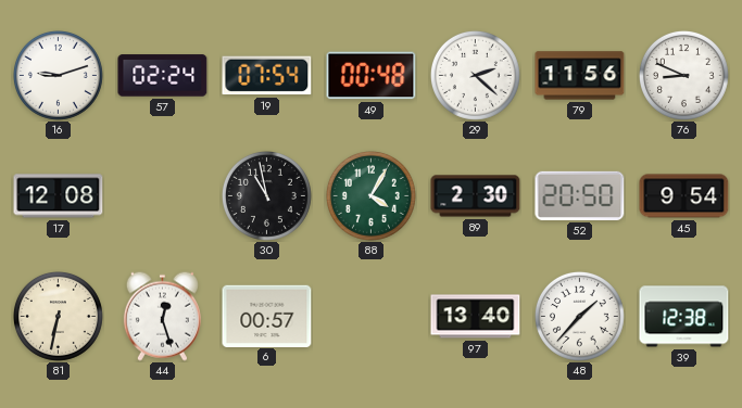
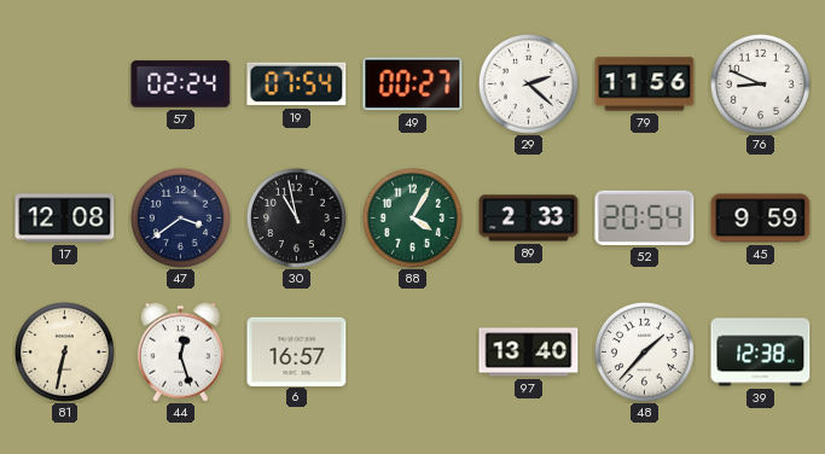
16: 9:12 -> none (58, 75)
49: 00:48 -> 00:27 (413, 85)
47: none -> 3:39 (180, 217)
89: 2:30 -> 2:33 (529, 219)
52: 20:50 -> 20:54 (645, 217)
45: 9:54 -> 9:59 (761, 219)
6: 00:57 -> 16:57 (297, 351)
